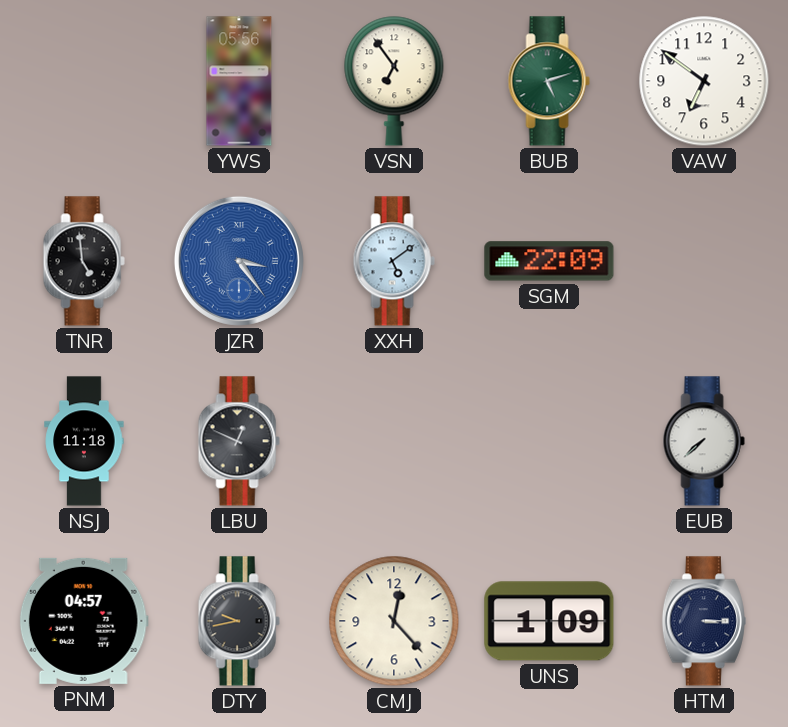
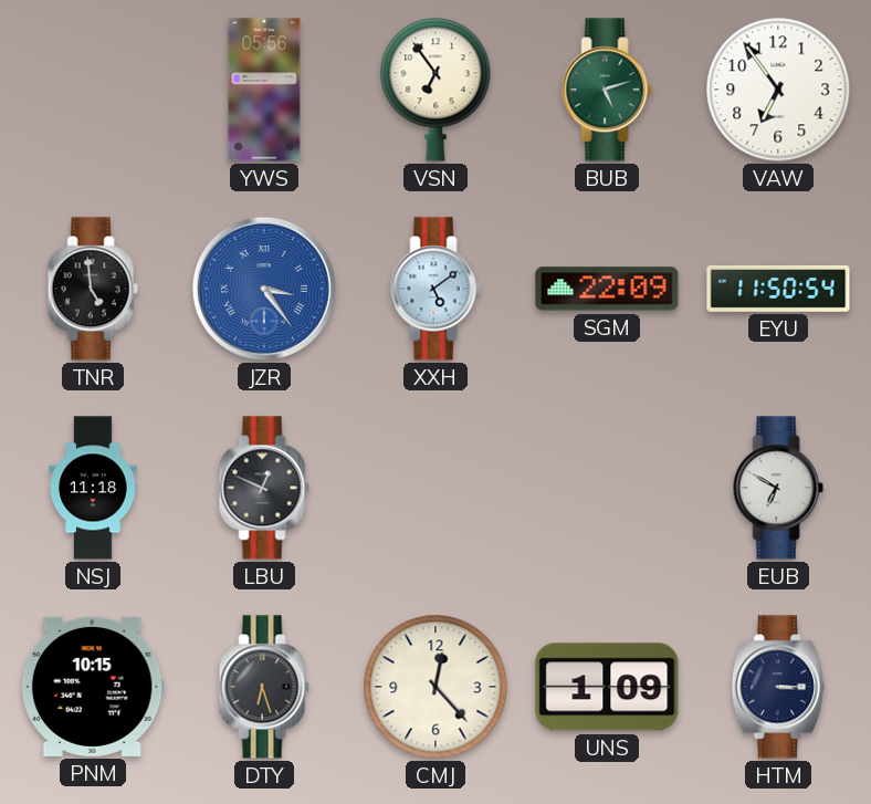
VAW: 6:51 -> 6:54 (778, 90)
EYU: none -> 11:50 (778, 290)
EUB: 7:38 -> 6:50 (778, 488)
PNM: 04:57 -> 10:15 (93, 687)
DTY: 9:43 -> 6:27 (264, 687)
